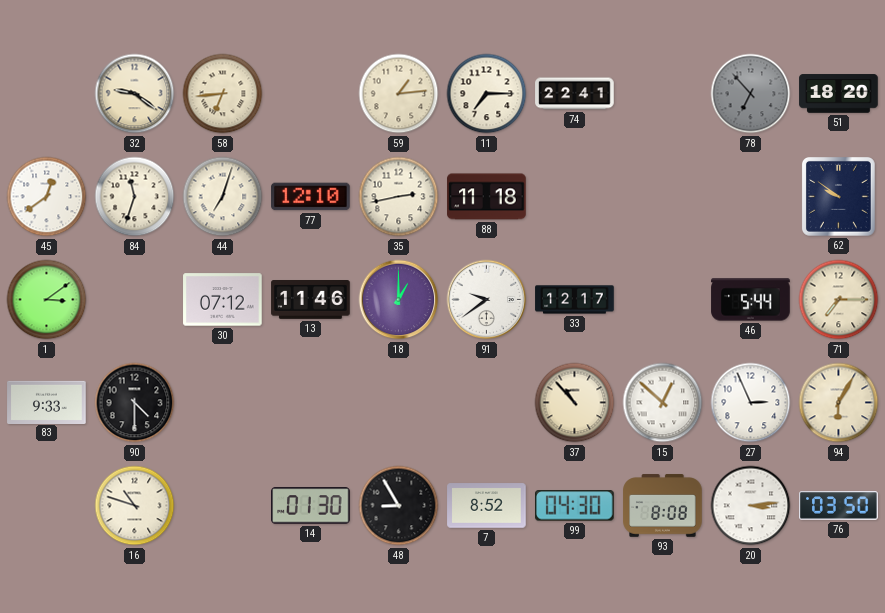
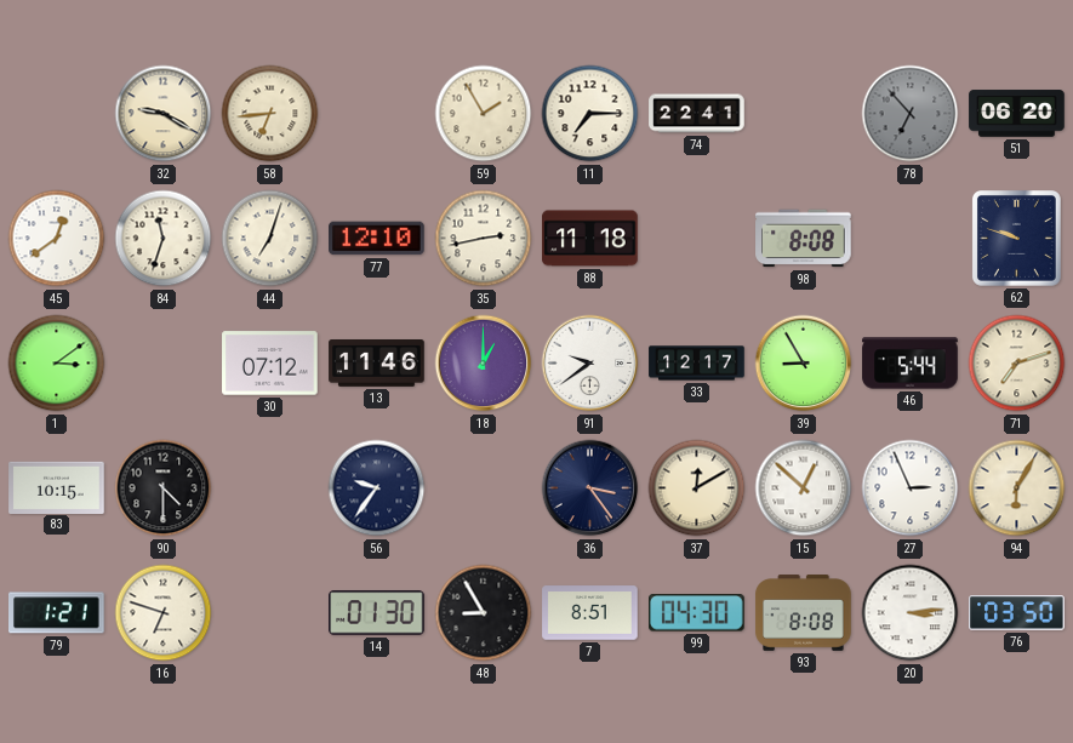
32: 9:21 -> 9:20 (164, 114)
59: 1:14 -> 1:55 (484, 114)
51: 18:20 -> 06:20 (1017, 114)
98: none -> 8:08 (804, 239)
62: 9:51 -> 9:48 (1017, 239)
39: none -> 8:55 (804, 364)
71: 7:15 -> 7:12 (1017, 364)
83: 9:33 -> 10:15 (57, 487)
56: none -> 9:36 (377, 488)
36: none -> 3:24 (590, 488)
37: 10:53 -> 12:10 (697, 488)
79: none -> 1:21 (57, 613)
16: 10:48 -> 6:48 (164, 613)
7: 8:52 -> 8:51 (590, 613)
